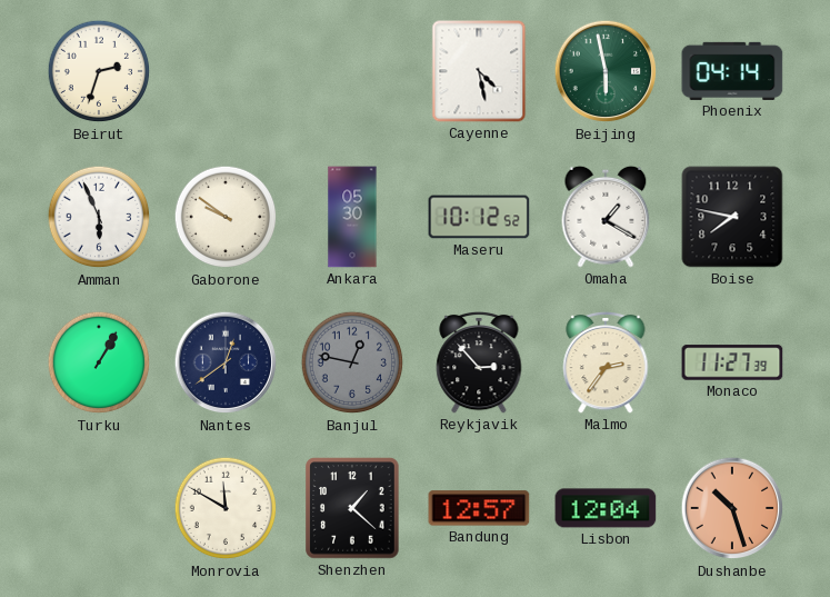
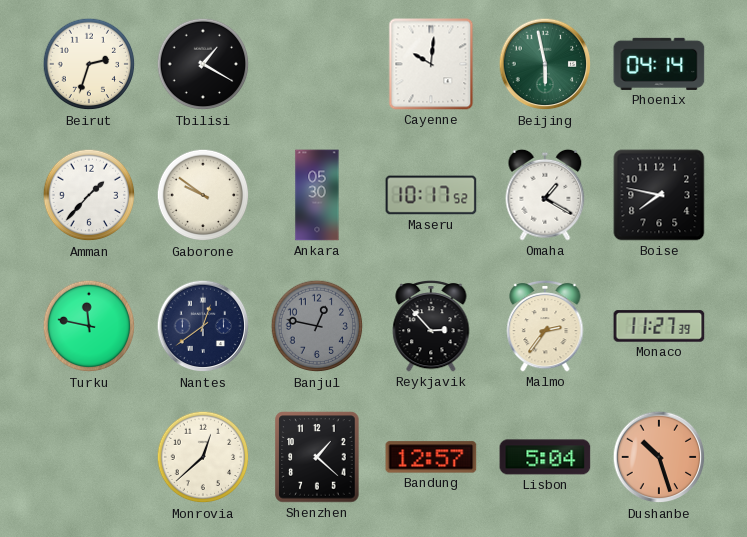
Tbilisi: none -> 1:20 (203, 64)
Cayenne: 4:28 -> 10:01 (431, 64)
Amman: 5:56 -> 1:37 (89, 195)
Maseru: 10:12 -> 10:17 (431, 195)
Turku: 1:05 -> 11:47 (89, 326)
Monrovia: 11:50 -> 12:38 (203, 457)
Lisbon: 12:04 -> 5:04 (545, 457)
